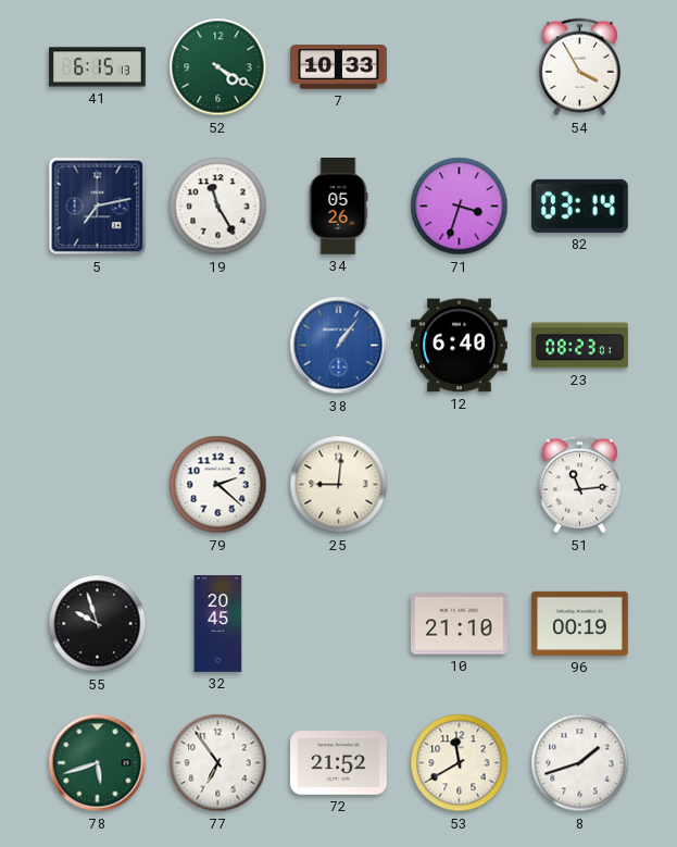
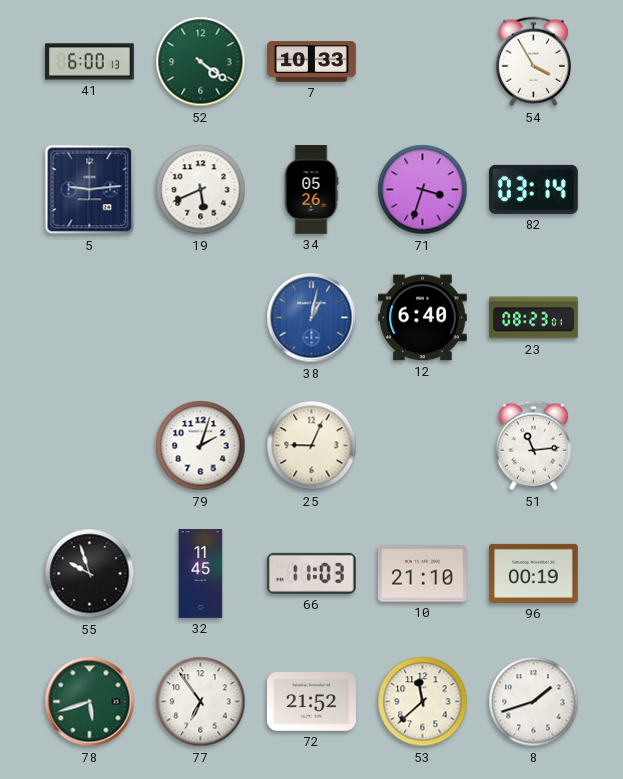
41: 6:15 -> 6:00 (90, 62)
52: 4:20 -> 4:21 (201, 62)
5: 7:13 -> 9:14 (90, 190)
19: 11:25 -> 5:41 (201, 190)
38: 1:06 -> 1:02 (312, 318)
79: 2:22 -> 2:03 (201, 446)
25: 9:01 -> 9:04 (312, 446)
32: 20:45 -> 11:45 (201, 574)
66: none -> 11:03 (311, 573)
53: 11:40 -> 11:38 (423, 702)
